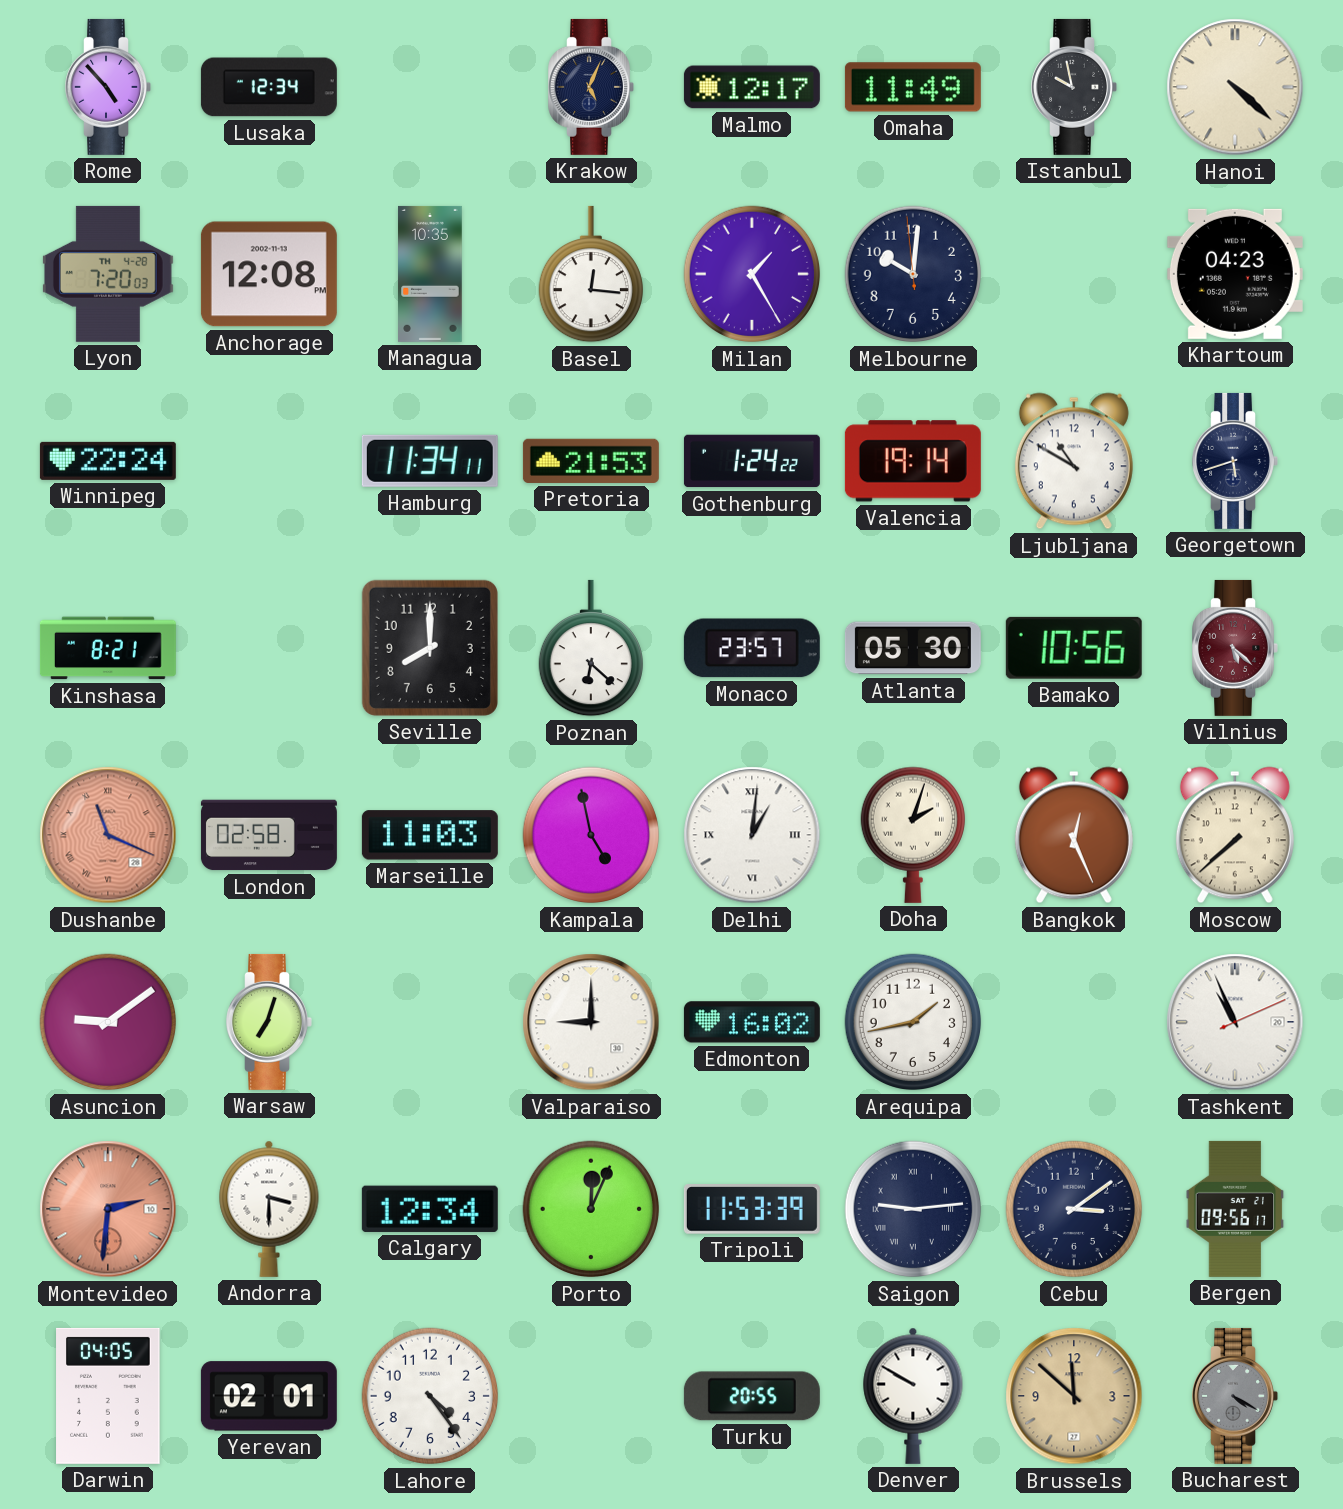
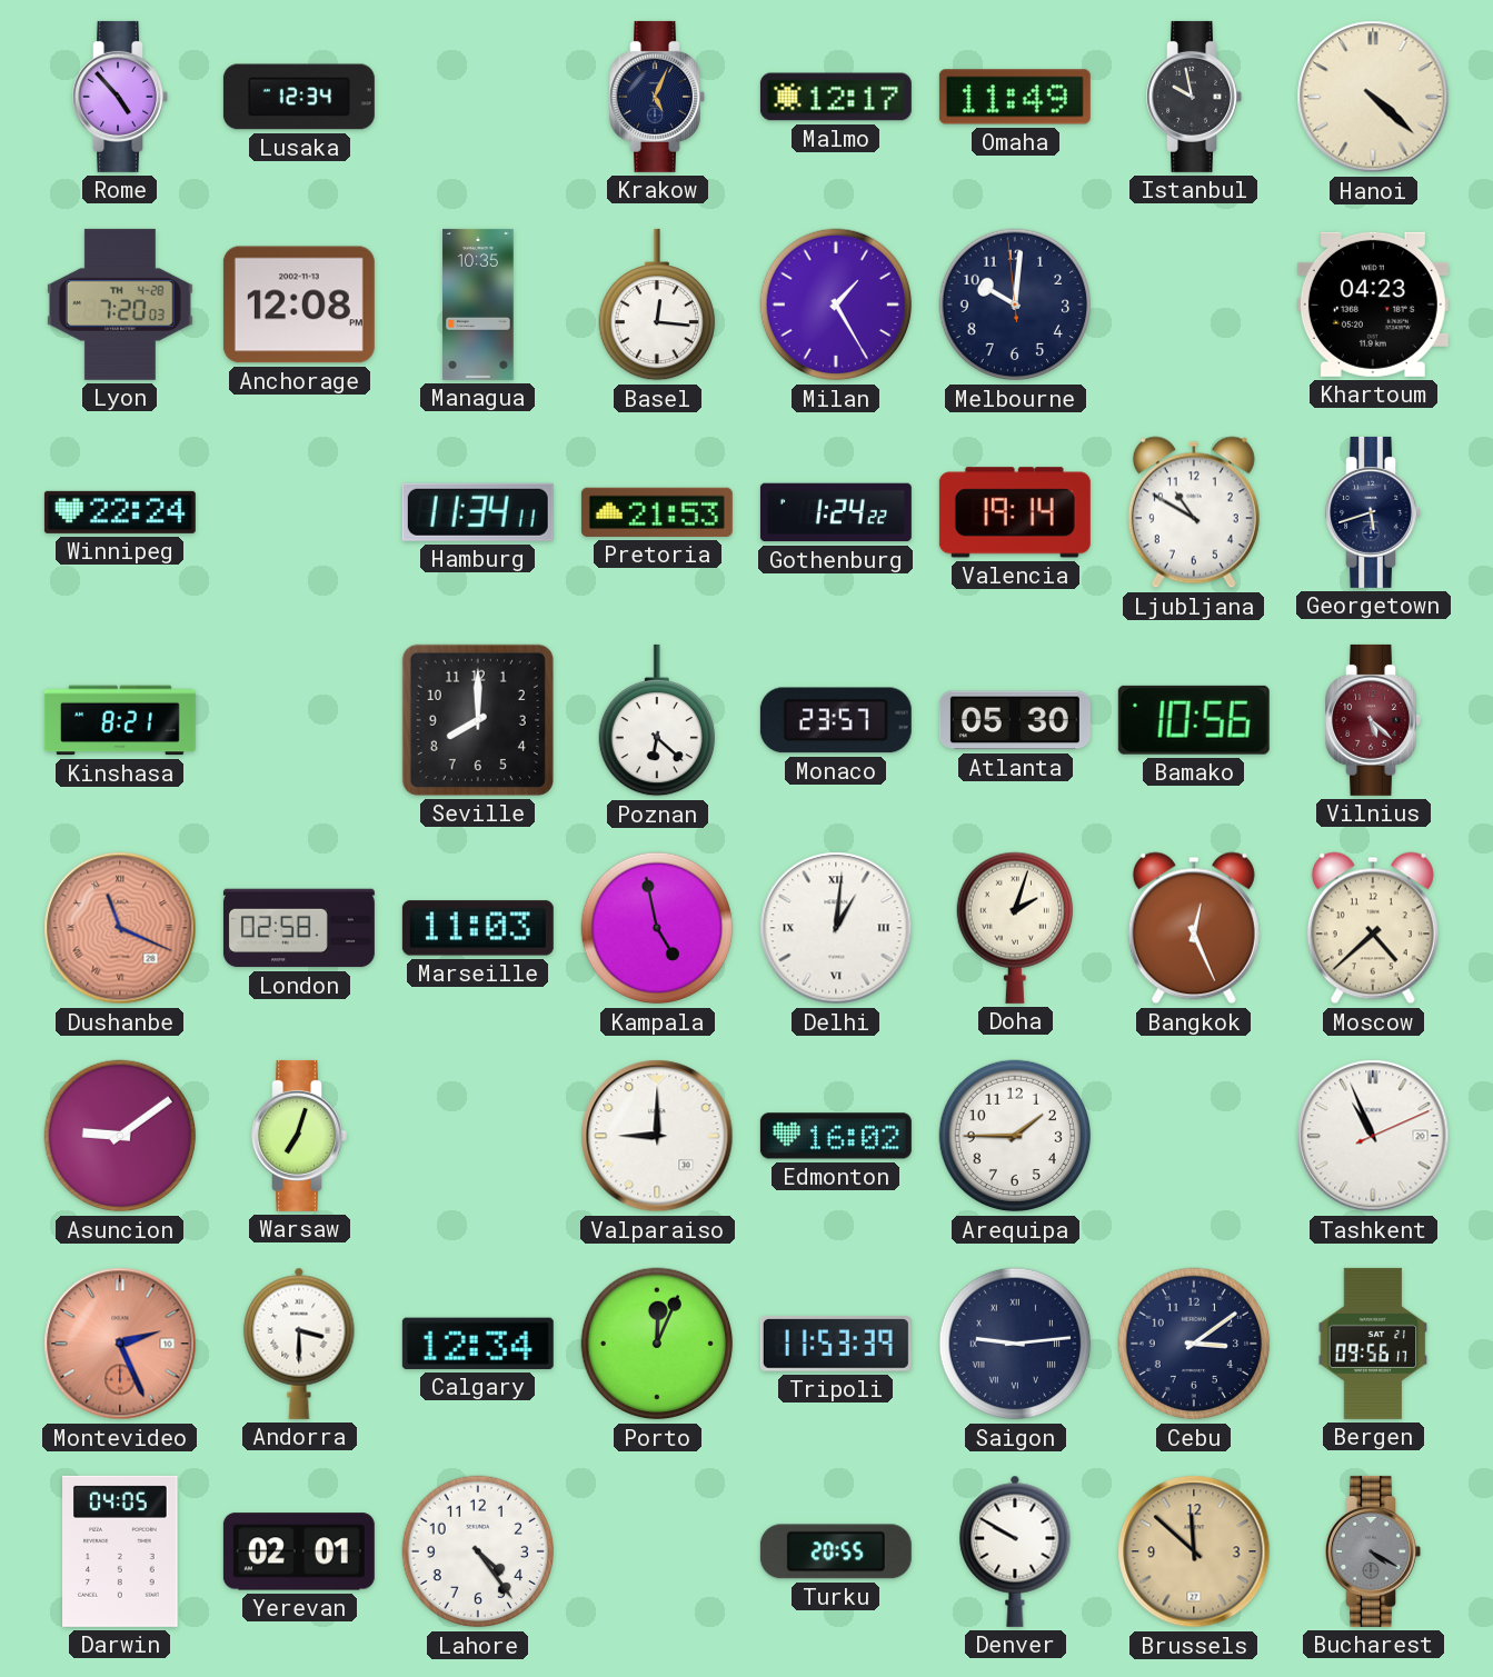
Moscow: 7:38 -> 4:38 (1373, 928)
Arequipa: 1:43 -> 1:45 (1015, 1136)
Montevideo: 2:31 -> 2:26 (120, 1344)
